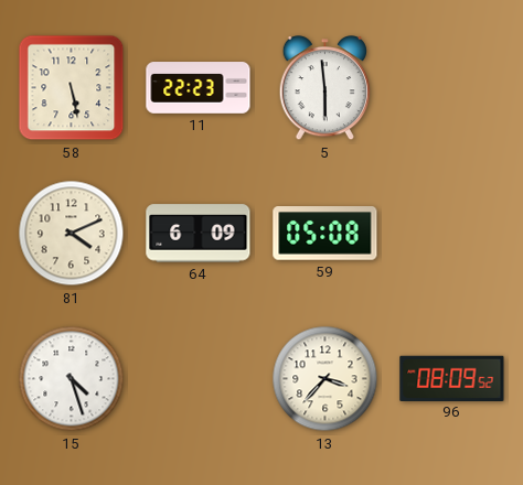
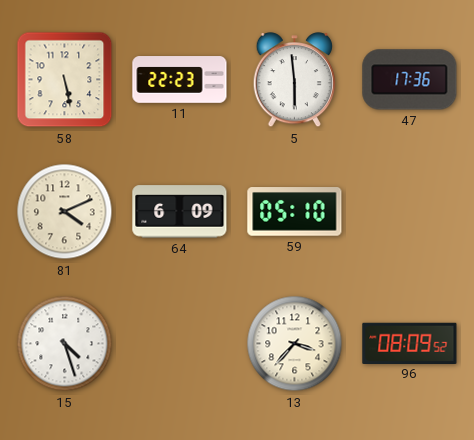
47: none -> 17:36 (410, 80)
59: 05:08 -> 05:10 (295, 212)
